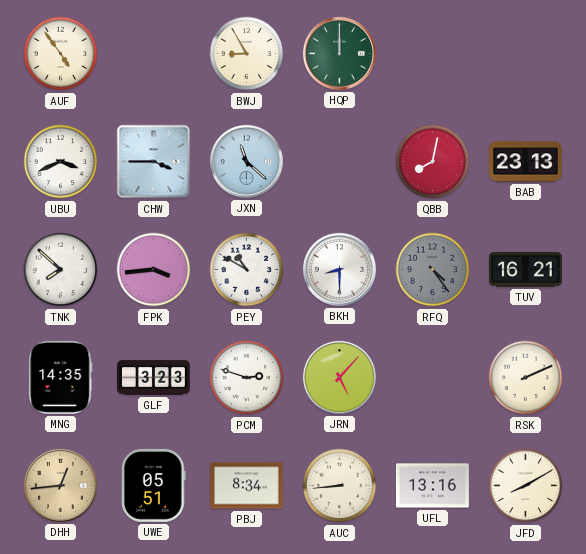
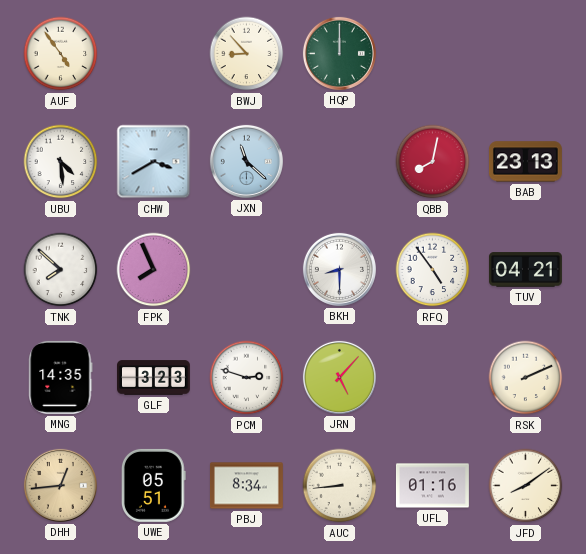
BWJ: 8:55 -> 8:53 (247, 54)
UBU: 3:41 -> 4:29 (61, 162)
CHW: 3:45 -> 3:40 (154, 162)
FPK: 3:44 -> 7:56 (154, 270)
PEY: 10:50 -> none (247, 270)
RFQ: 4:24 -> 4:54 (433, 270)
RFQ dial: grey -> white (433, 270)
TUV: 16:21 -> 04:21 (525, 270)
UFL: 13:16 -> 01:16 (432, 486)
JFD: 8:10 -> 8:09 (526, 486)
